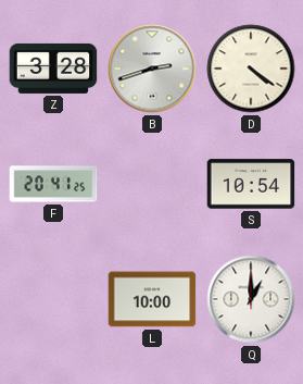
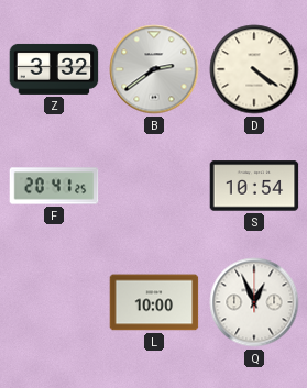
Z: 3:28 -> 3:32 (54, 69)
B: 2:42 -> 2:39 (154, 69)
Q: 1:00 -> 12:56 (254, 302)
